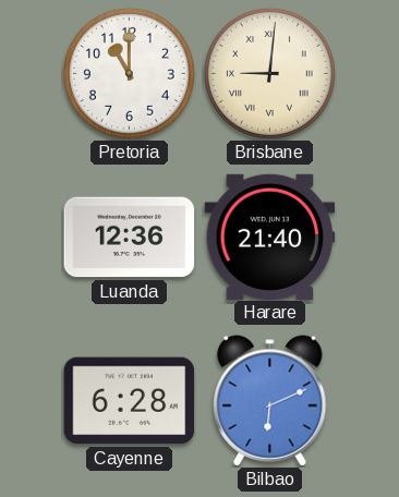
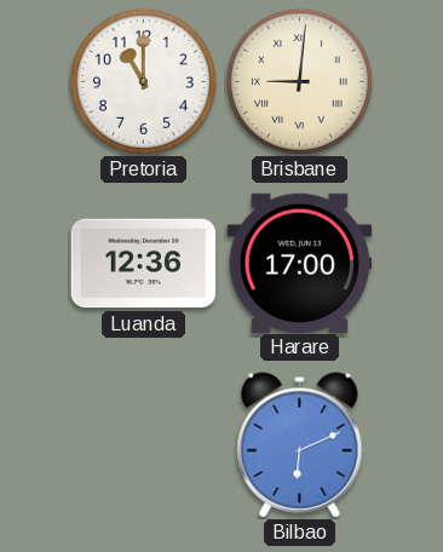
Harare: 21:40 -> 17:00 (300, 263)
Cayenne: 6:28 -> none (130, 401)
